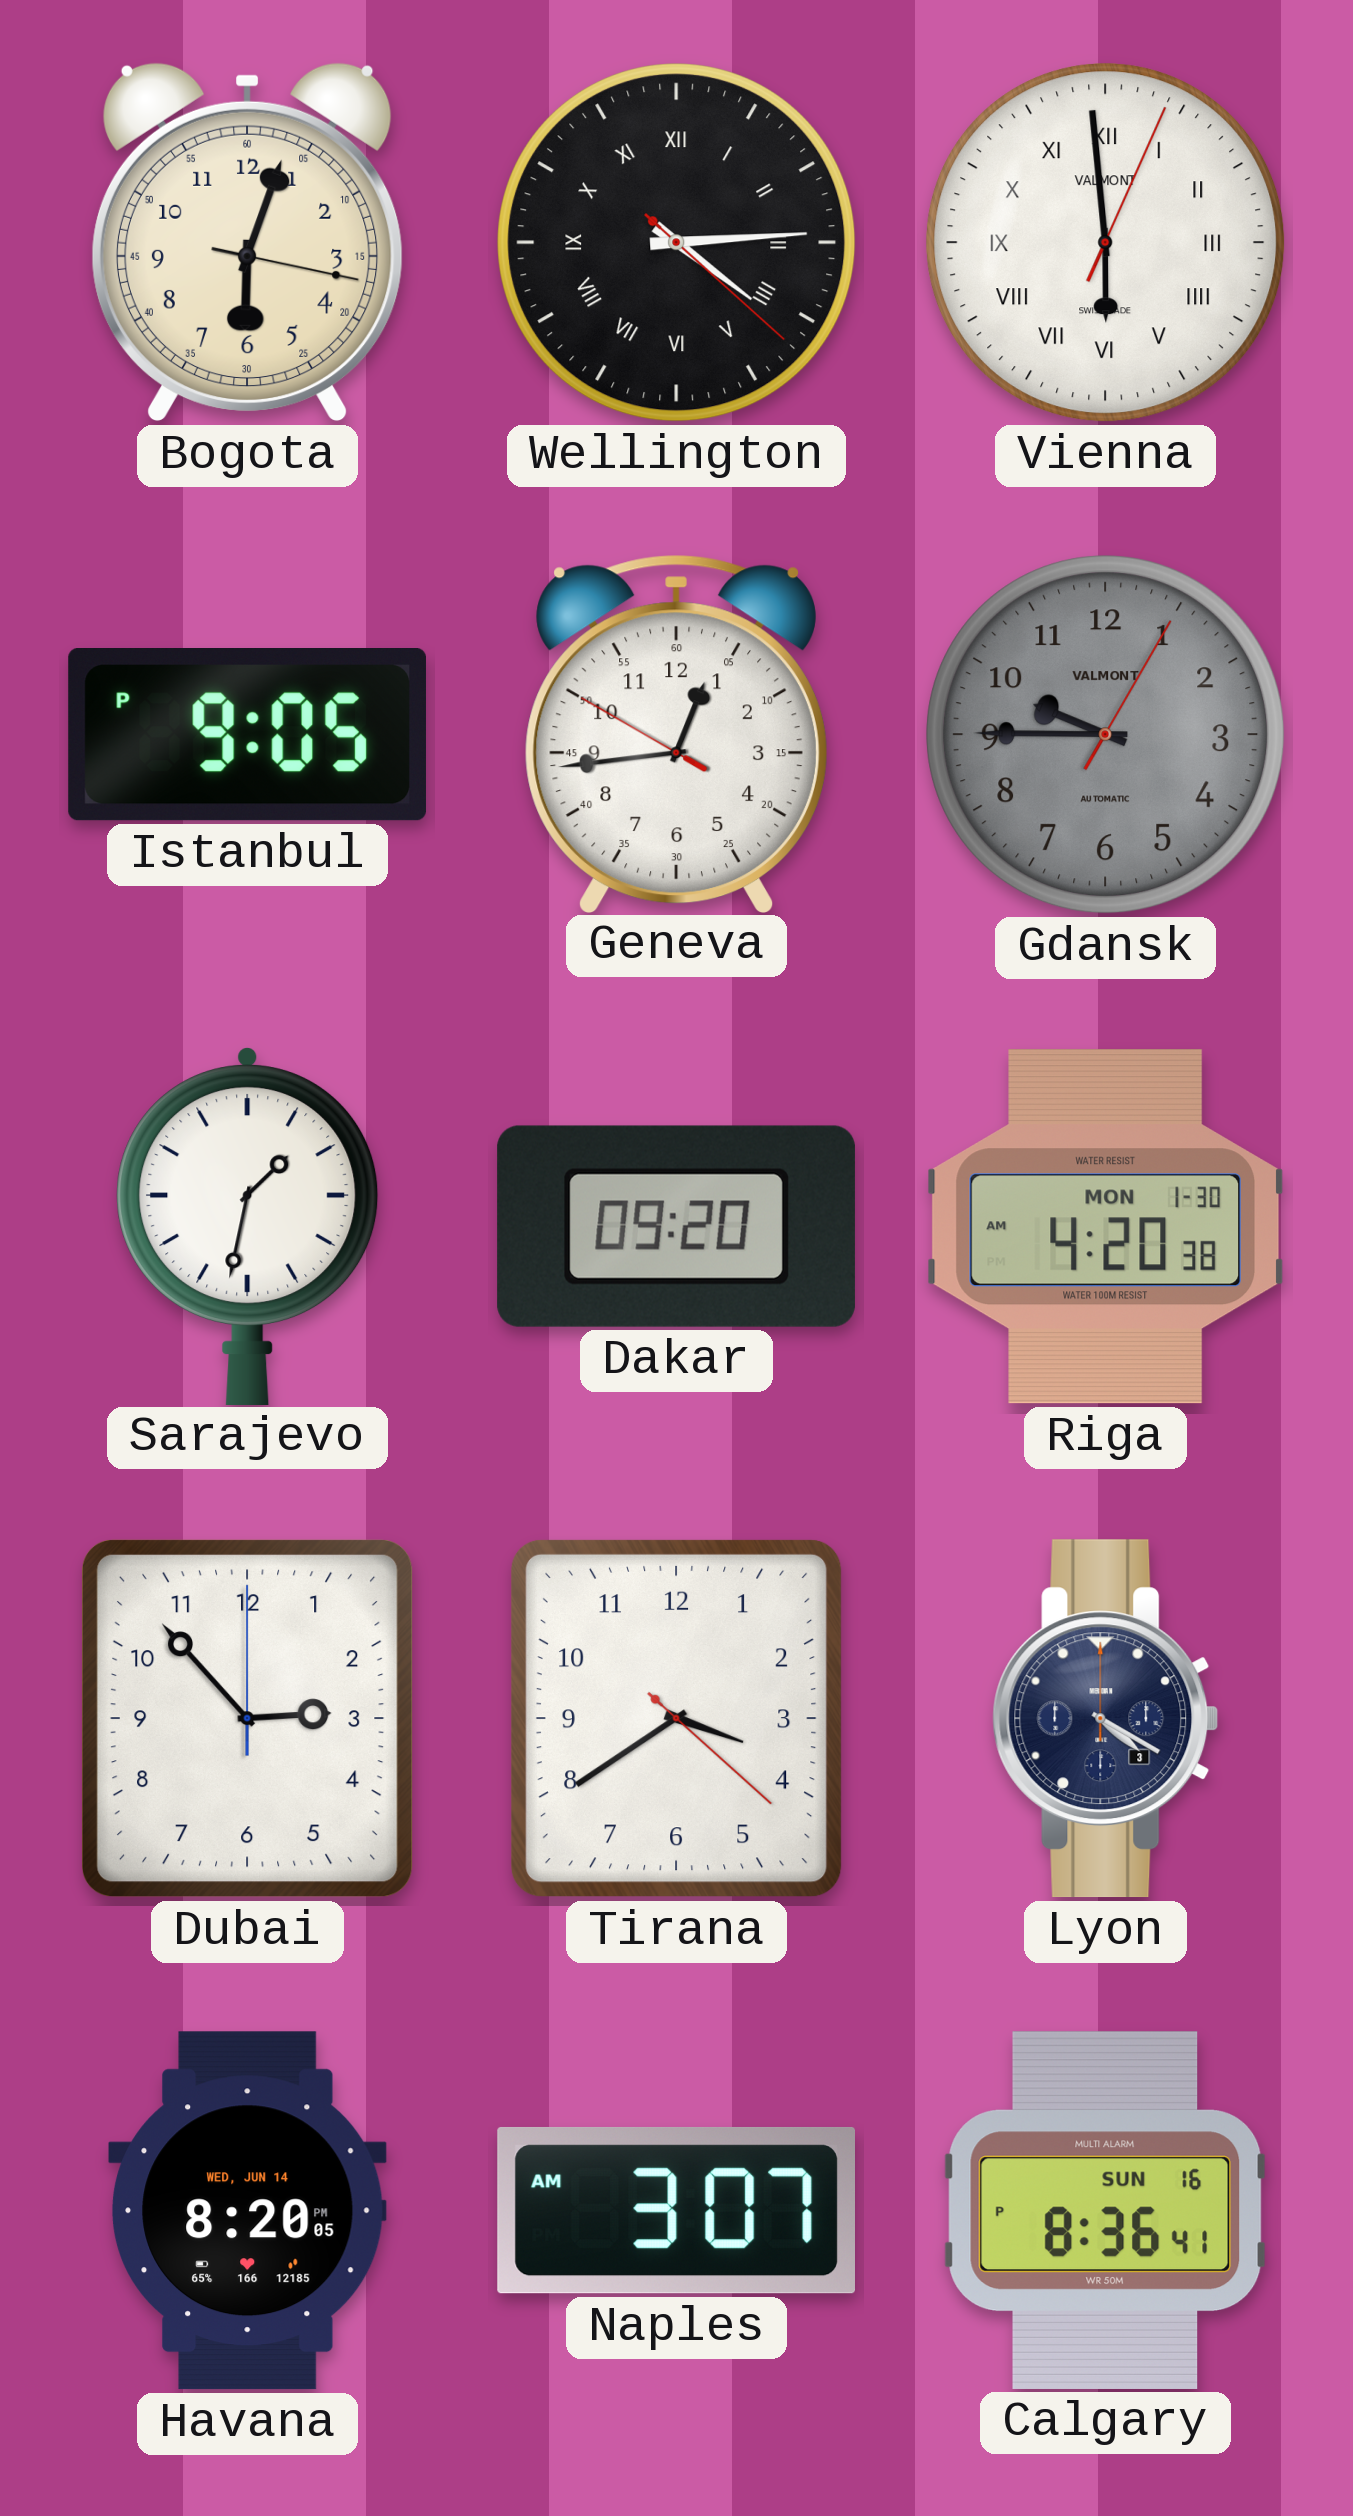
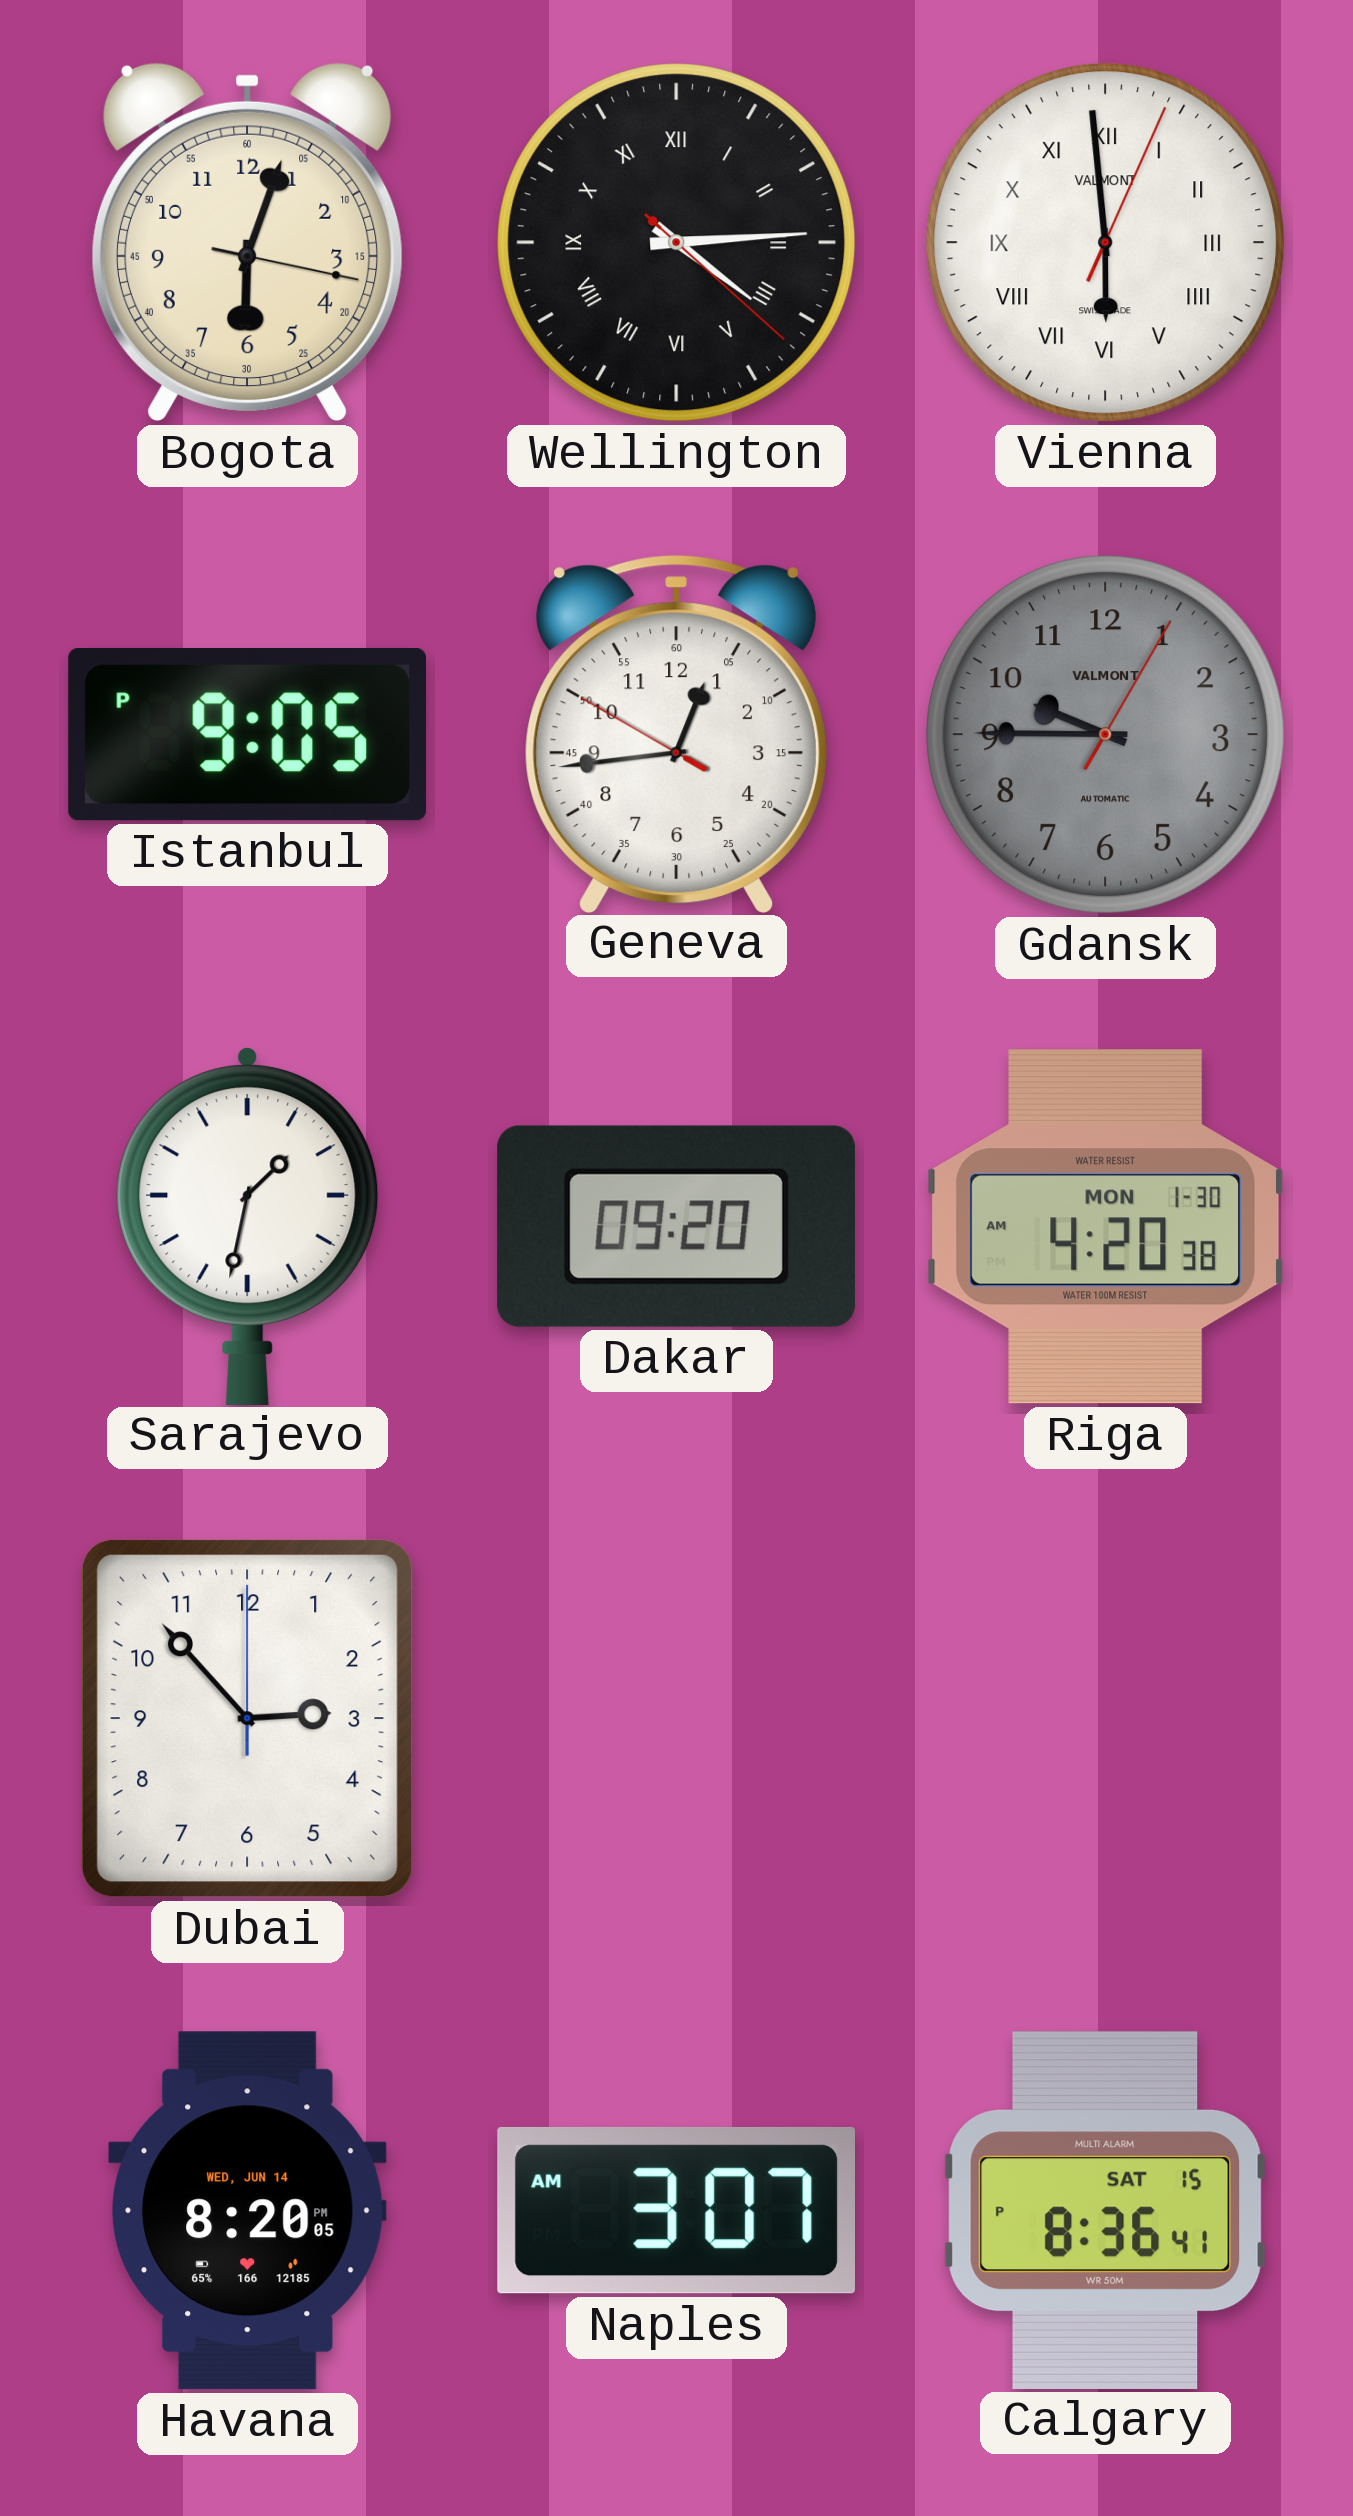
Tirana: 3:39 -> none (676, 1718)
Lyon: 4:20 -> none (1106, 1719)
Calgary date: SUN 16 -> SAT 15 (1105, 2210)
